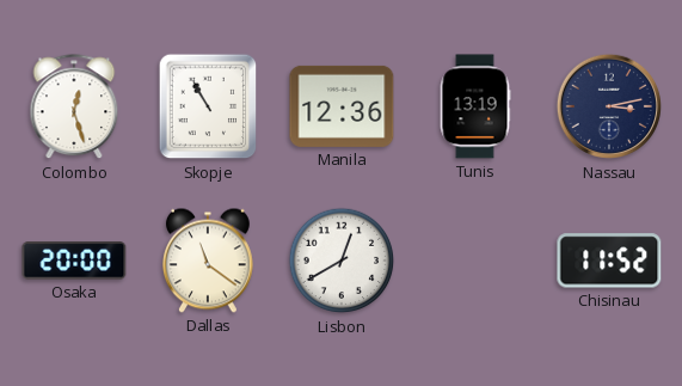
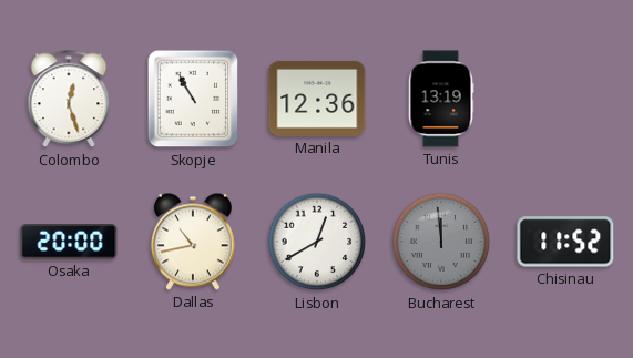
Nassau: 3:13 -> none (609, 106)
Dallas: 11:21 -> 10:43 (193, 242)
Bucharest: none -> 11:59 (441, 242)
